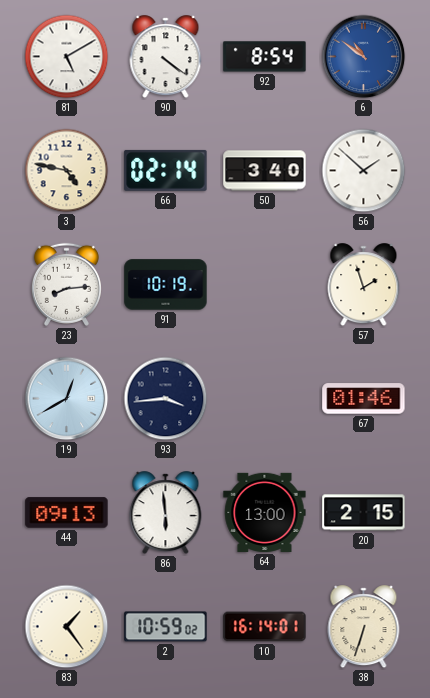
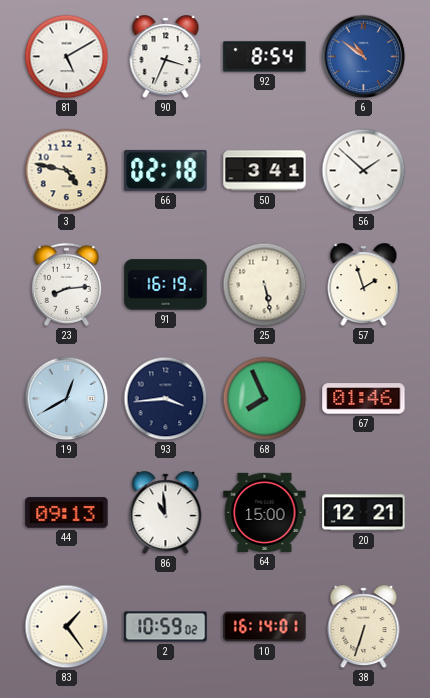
90: 4:21 -> 3:34 (166, 57)
66: 02:14 -> 02:18 (166, 170)
50: 3:40 -> 3:41 (265, 171)
91: 10:19 -> 16:19 (166, 285)
25: none -> 5:28 (265, 285)
68: none -> 7:56 (265, 399)
86: 5:59 -> 10:59 (166, 513)
64: 13:00 -> 15:00 (265, 512)
20: 2:15 -> 12:21 (364, 513)
